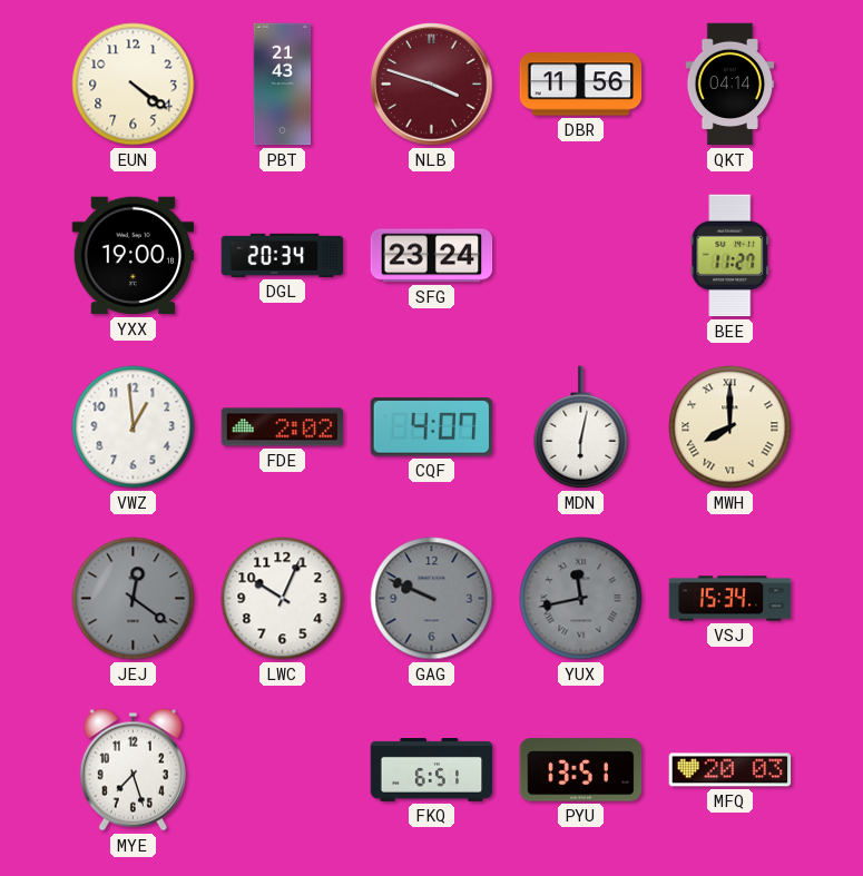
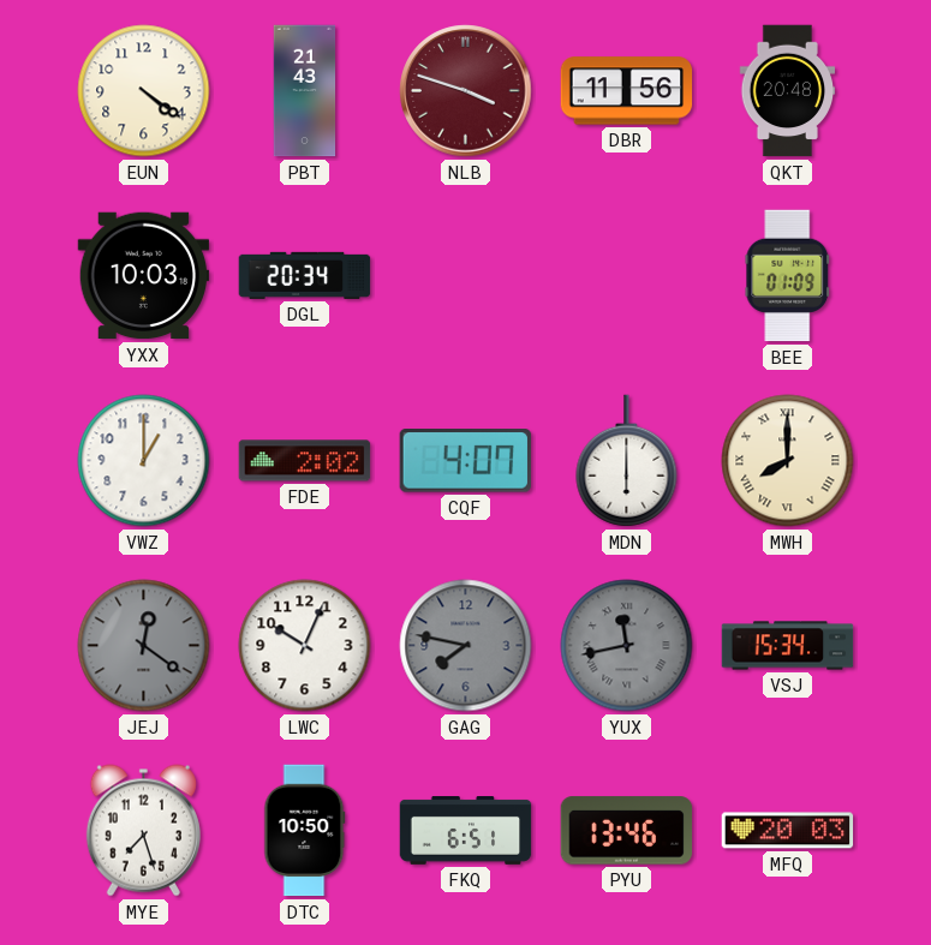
QKT: 04:14 -> 20:48 (788, 91)
YXX: 19:00 -> 10:03 (144, 276)
SFG: 23:24 -> none (432, 256)
BEE: 11:27 -> 01:09 (788, 276)
VWZ: 12:59 -> 1:00 (144, 461)
MDN: 6:02 -> 6:00 (627, 461)
GAG: 9:49 -> 7:47 (466, 646)
DTC: none -> 10:50 (305, 831)
PYU: 13:51 -> 13:46 (627, 831)
